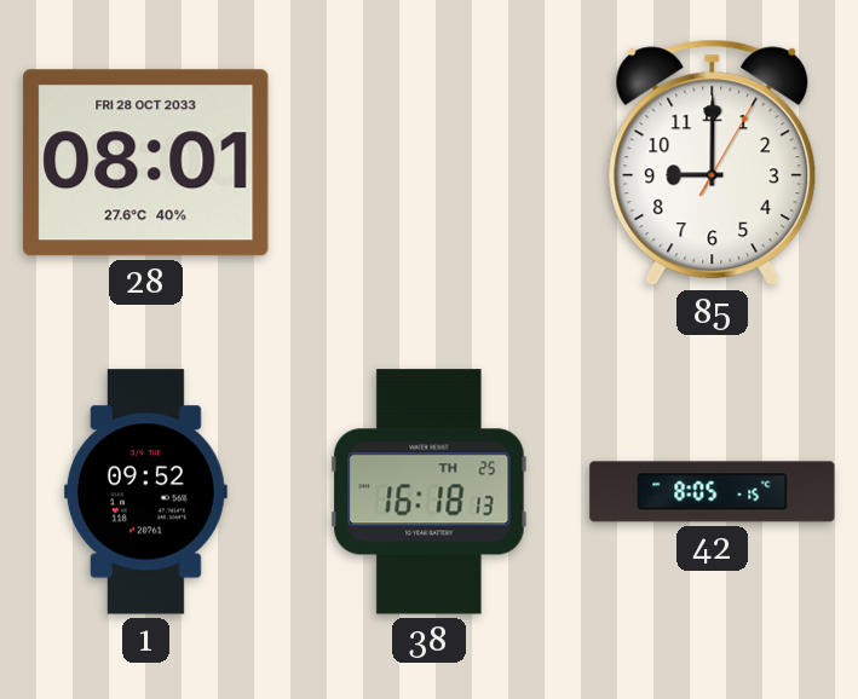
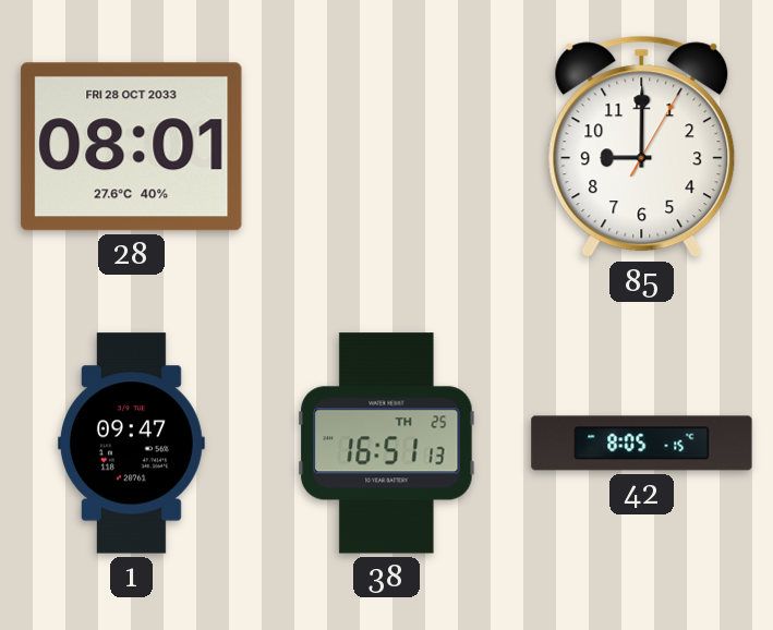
1: 09:52 -> 09:47 (131, 444)
38: 16:18 -> 16:51 (387, 444)
